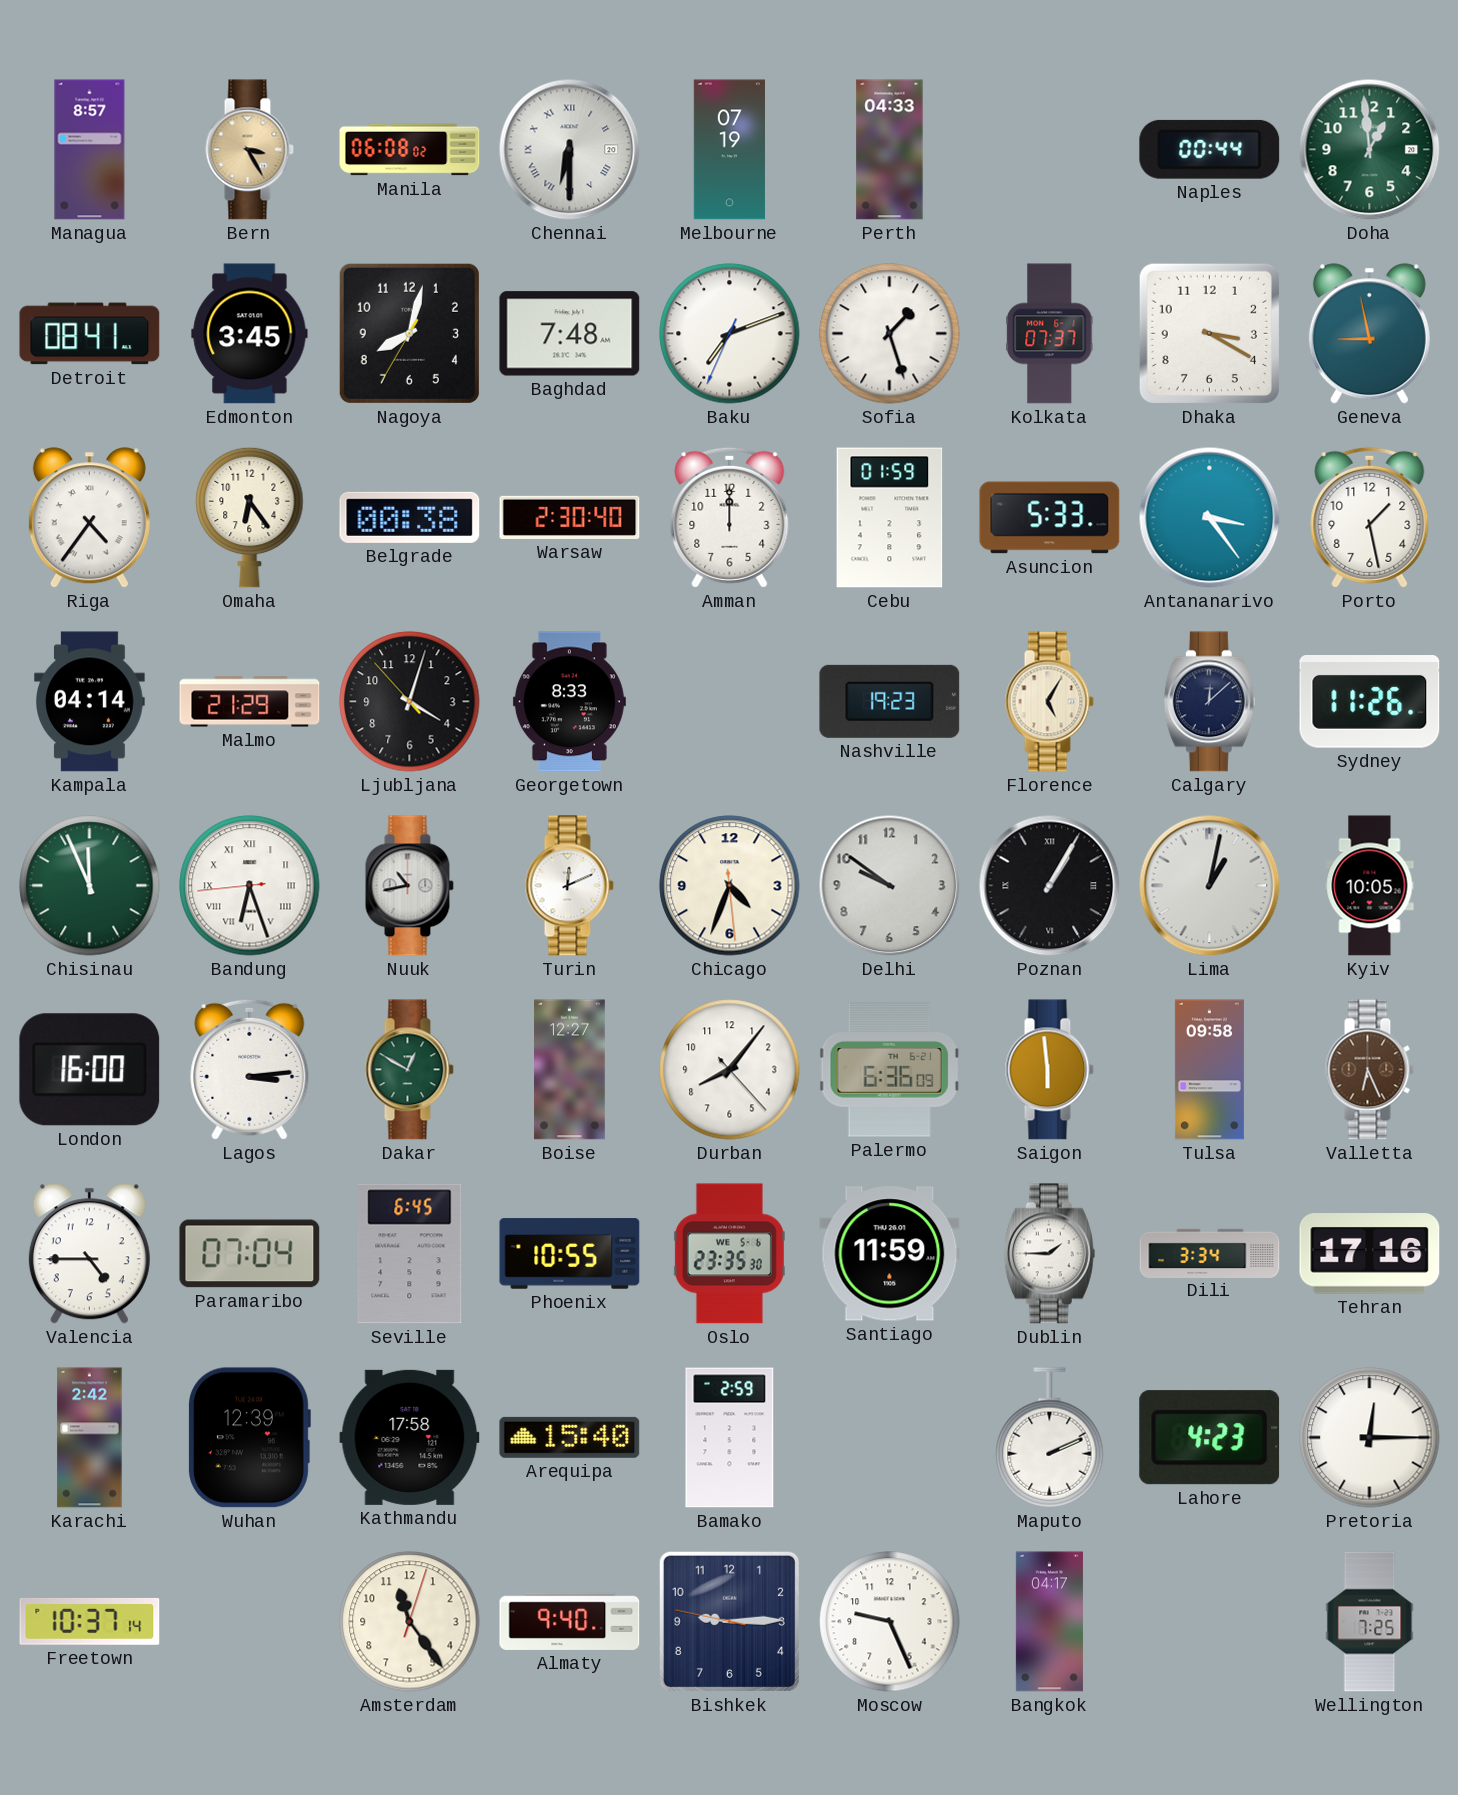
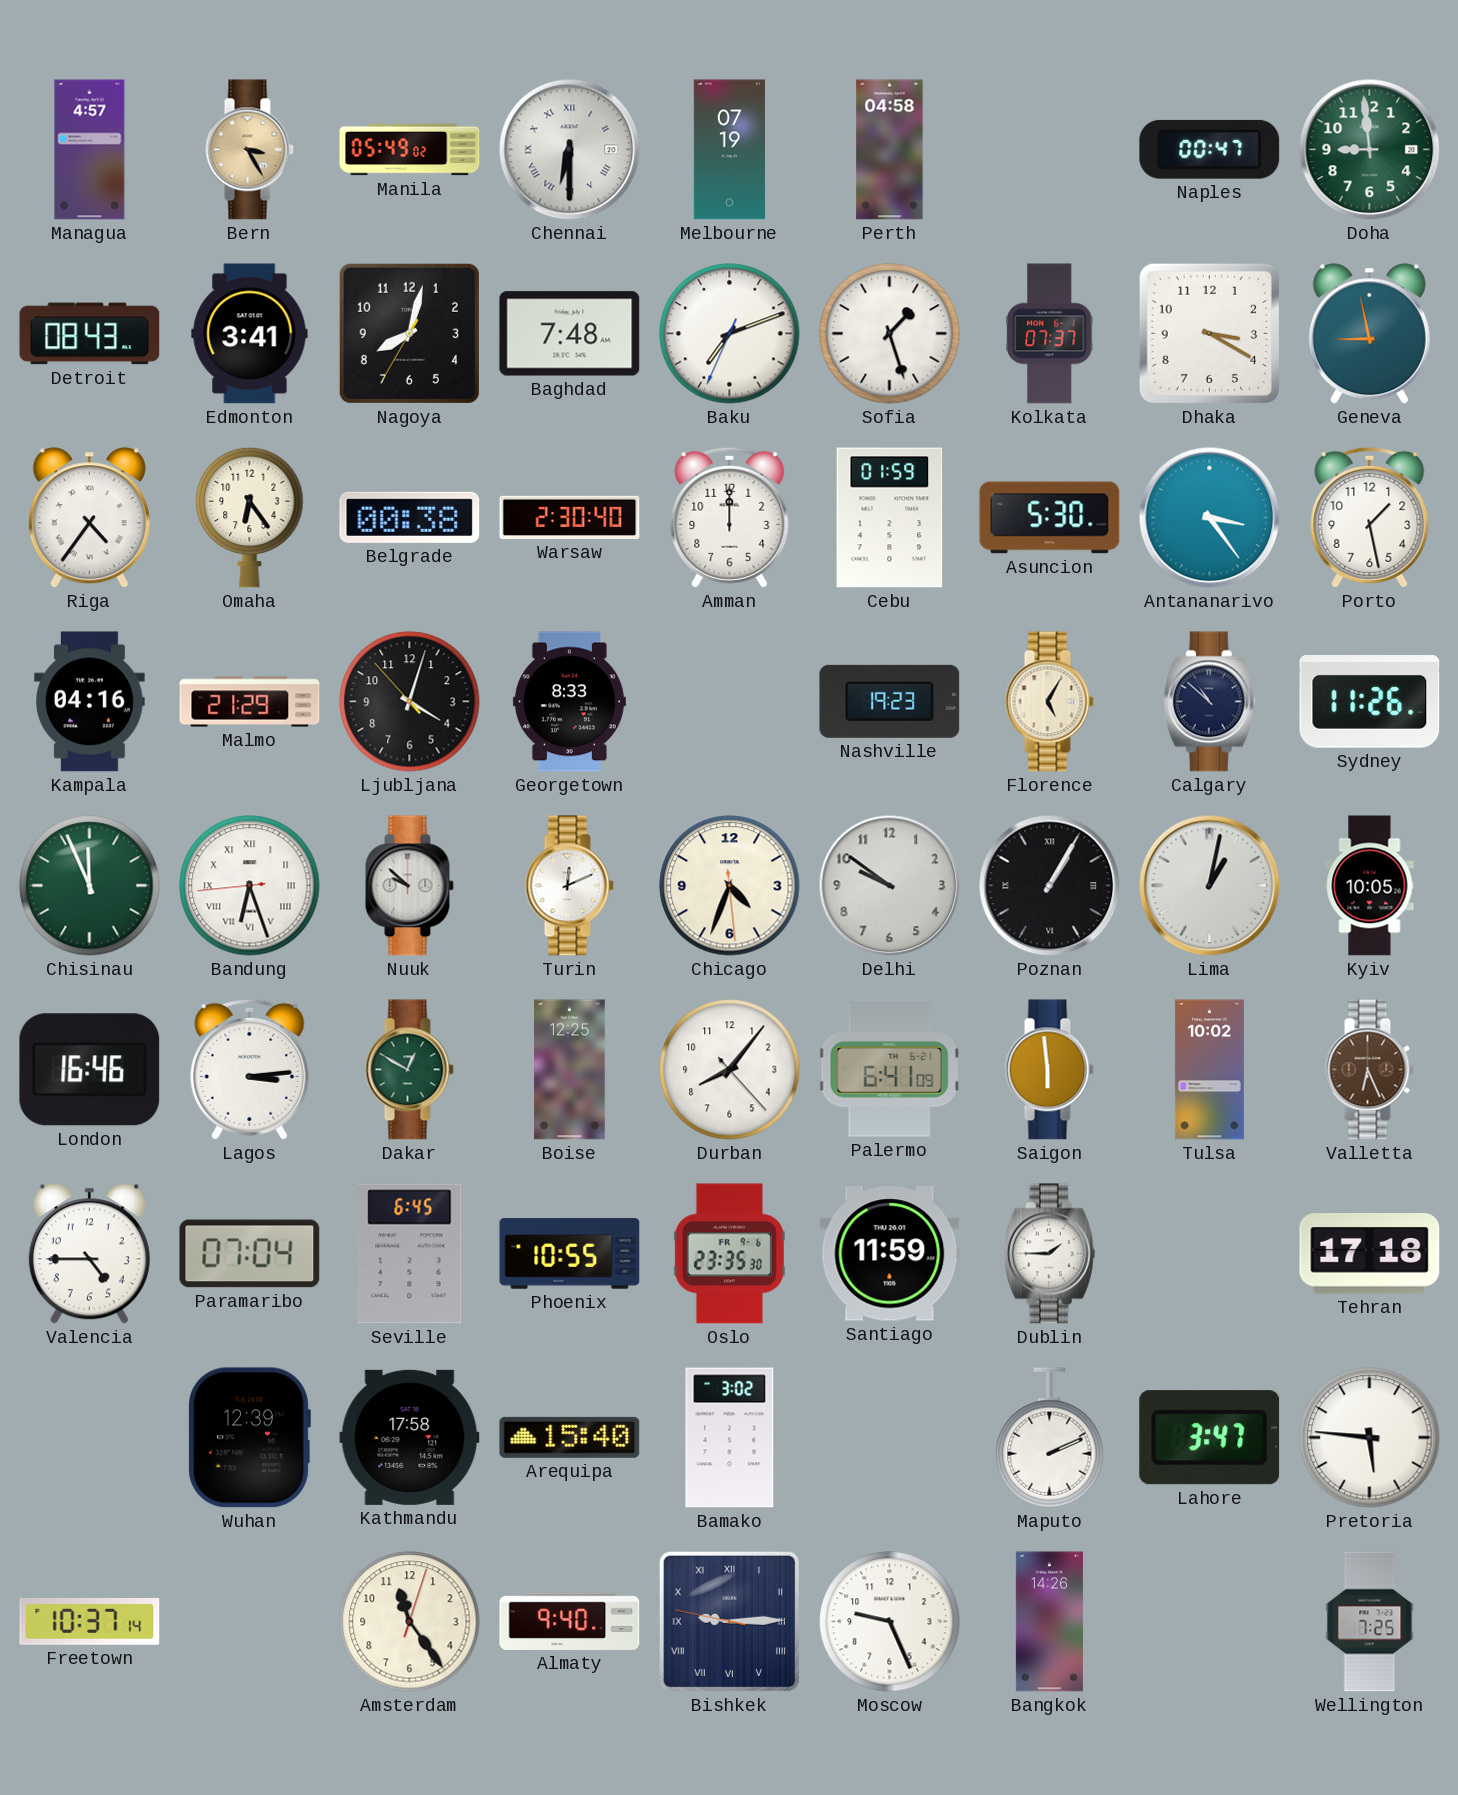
Managua: 8:57 -> 4:57 (90, 150)
Manila: 06:08 -> 05:49 (410, 150)
Perth: 04:33 -> 04:58 (890, 150)
Naples: 00:44 -> 00:47 (1210, 149)
Doha: 12:59 -> 8:59 (1370, 150)
Detroit: 08:41 -> 08:43 (90, 334)
Edmonton: 3:45 -> 3:41 (250, 334)
Asuncion: 5:33 -> 5:30 (1050, 518)
Kampala: 04:14 -> 04:16 (90, 702)
Calgary: 12:08 -> 10:52 (1209, 702)
Nuuk: 10:43 -> 9:52 (409, 886)
London: 16:00 -> 16:46 (90, 1070)
Boise: 12:27 -> 12:25 (570, 1070)
Palermo: 6:36 -> 6:41 (889, 1070)
Tulsa: 09:58 -> 10:02 (1209, 1070)
Oslo date: WE 5-6 -> FR 9-6 (729, 1254)
Dili: 3:34 -> none (1210, 1253)
Tehran: 17:16 -> 17:18 (1370, 1254)
Karachi: 2:42 -> none (90, 1438)
Bamako: 2:59 -> 3:02 (730, 1438)
Lahore: 4:23 -> 3:47 (1210, 1438)
Pretoria: 12:15 -> 5:46 (1370, 1438)
Bishkek numerals: Arabic -> Roman (729, 1621)
Bangkok: 04:17 -> 14:26 (1049, 1622)
